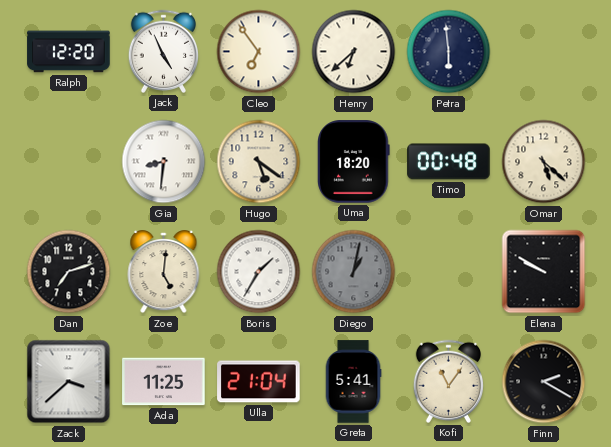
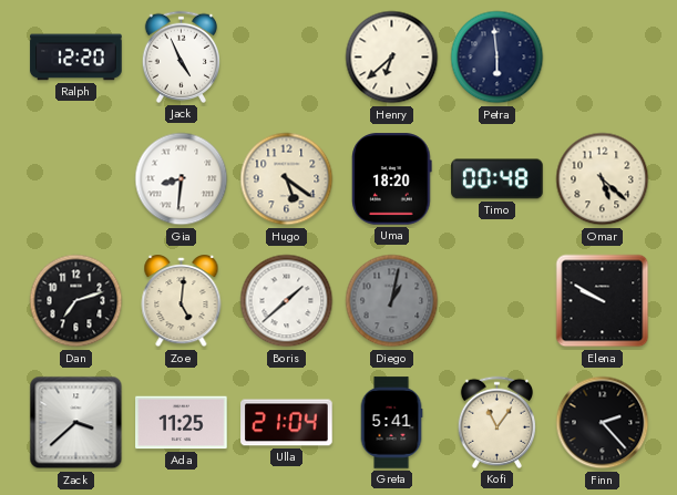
Cleo: 6:54 -> none (259, 52)
Boris: 1:35 -> 1:38 (287, 301)
Finn: 2:20 -> 2:23 (603, 423)
